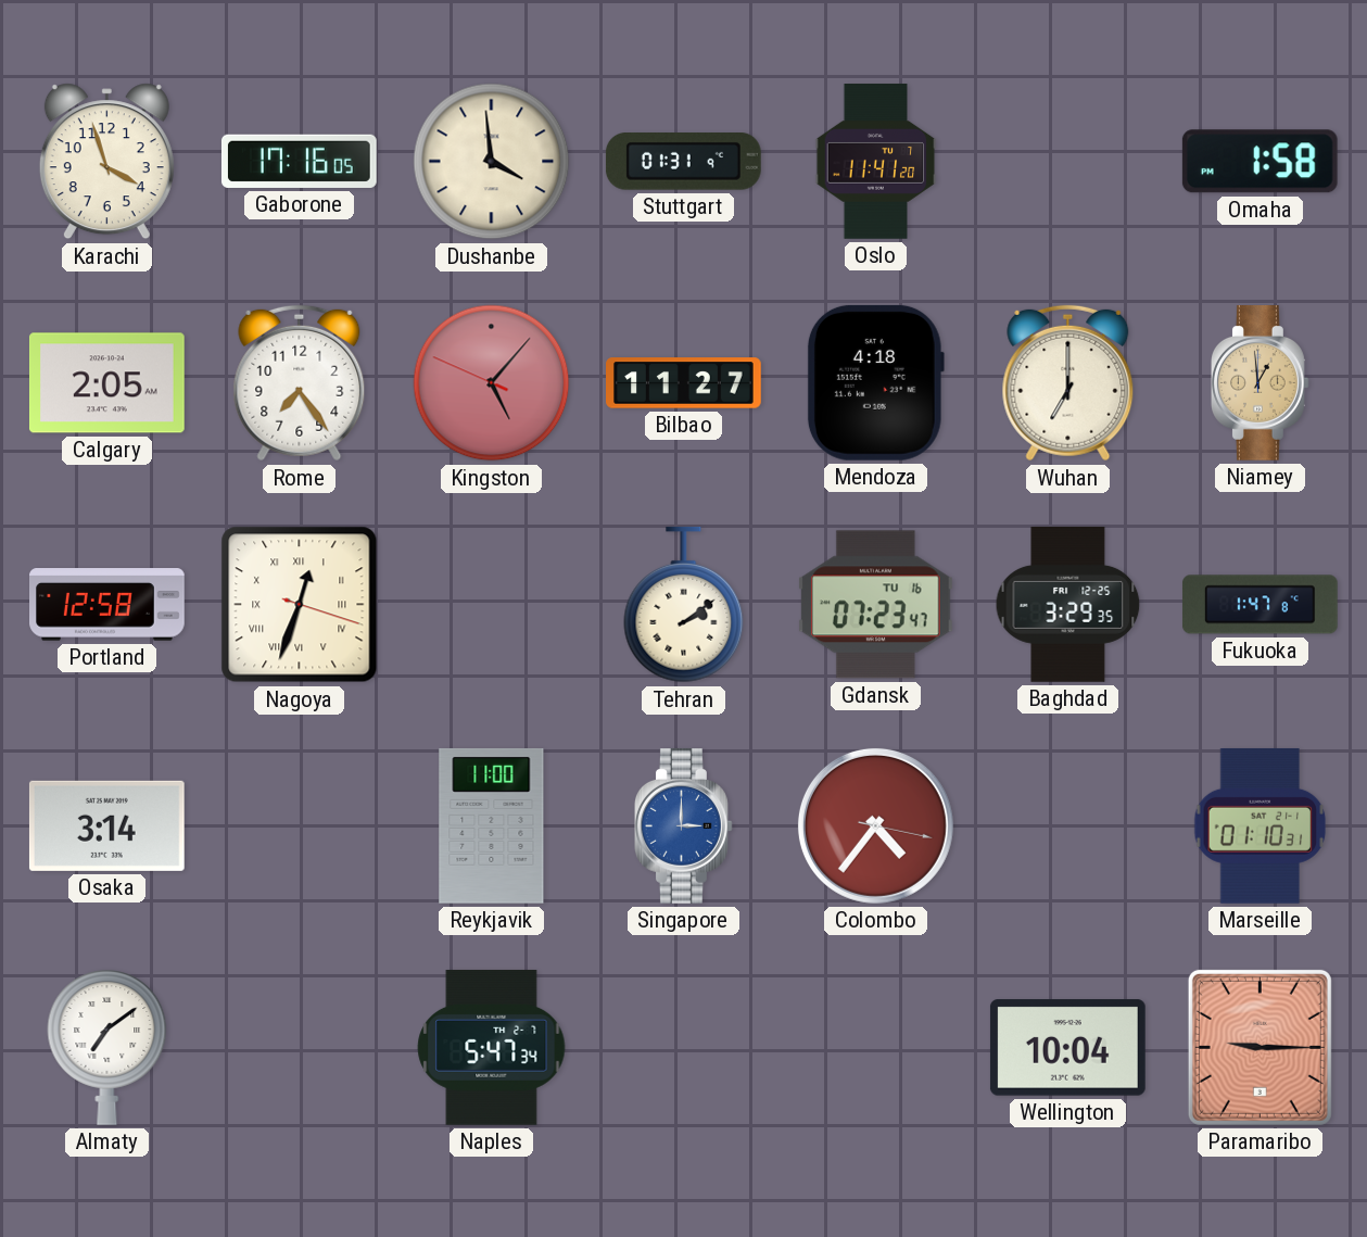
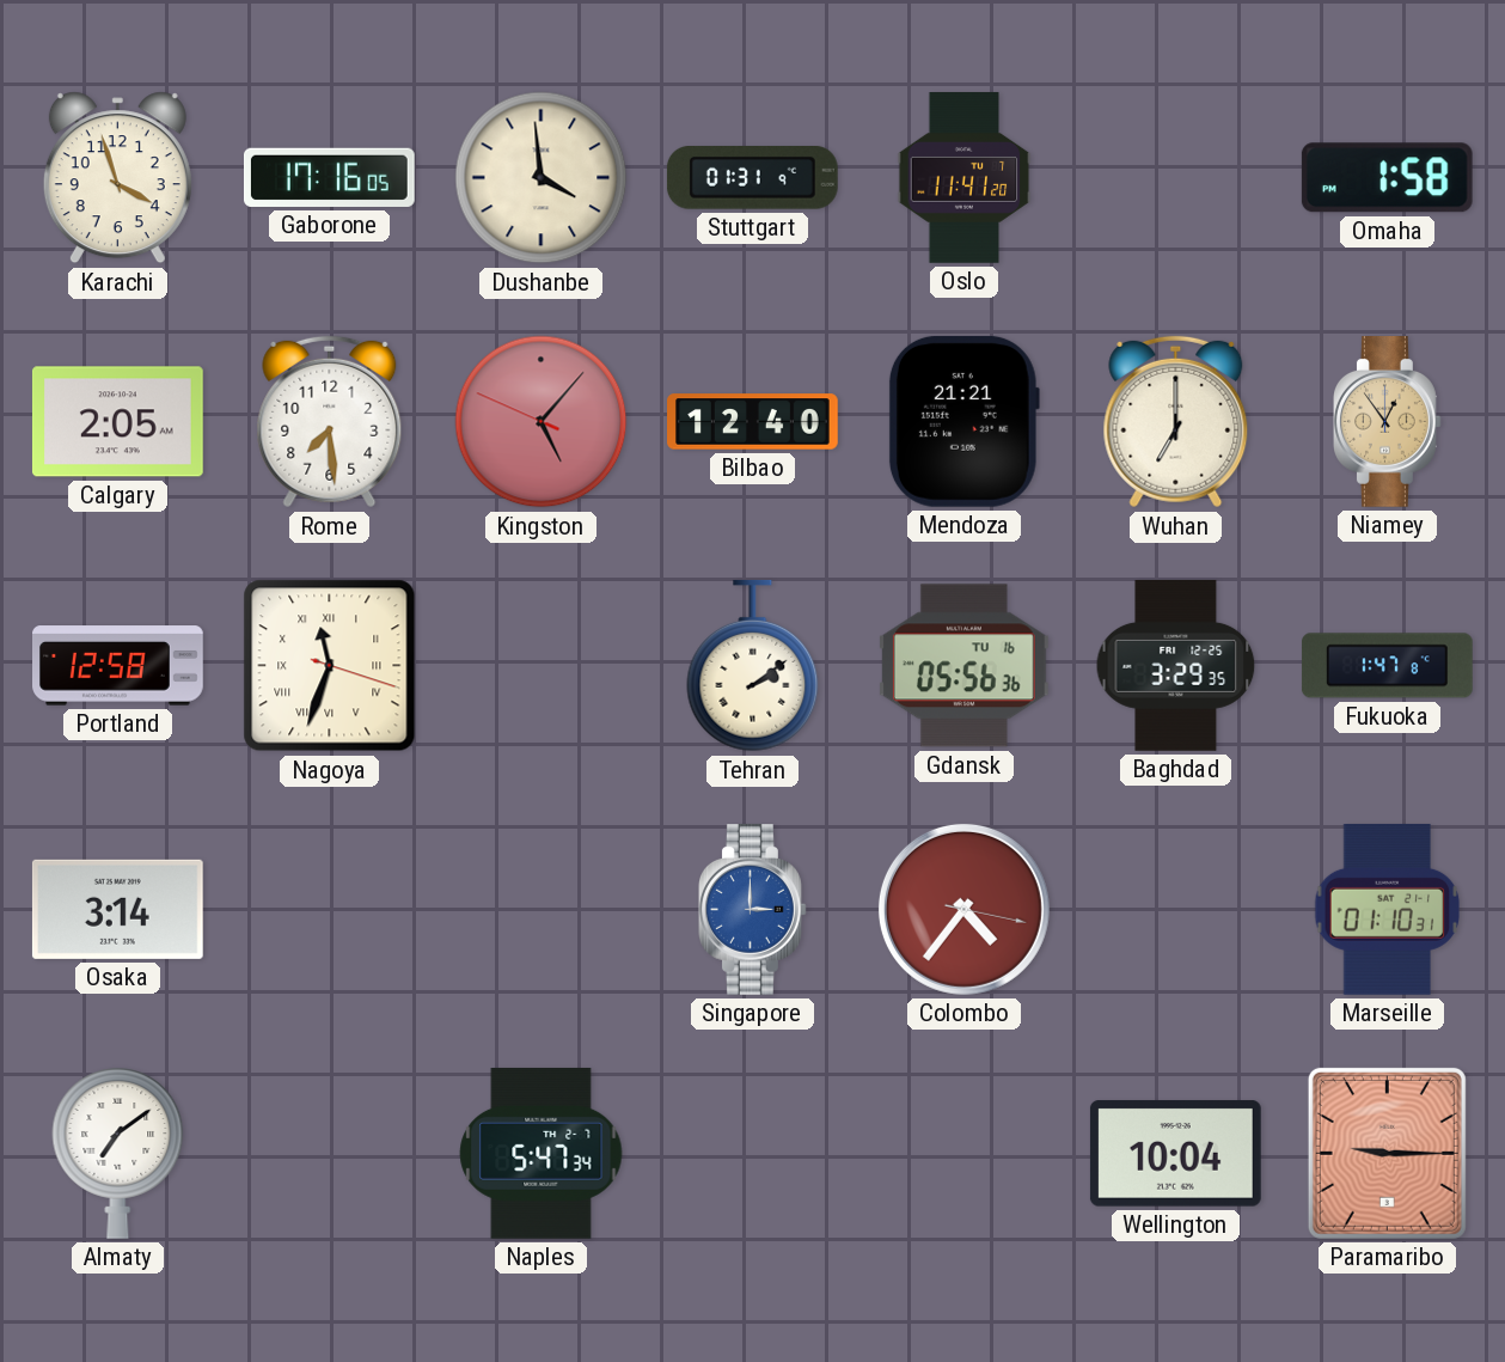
Rome: 7:24 -> 7:29 (330, 422)
Bilbao: 11:27 -> 12:40 (753, 422)
Mendoza: 4:18 -> 21:21 (963, 421)
Niamey: 12:59 -> 12:54 (1388, 422)
Nagoya: 12:33 -> 11:33 (330, 666)
Gdansk: 07:23 -> 05:56 (963, 666)
Reykjavik: 11:00 -> none (492, 825)
